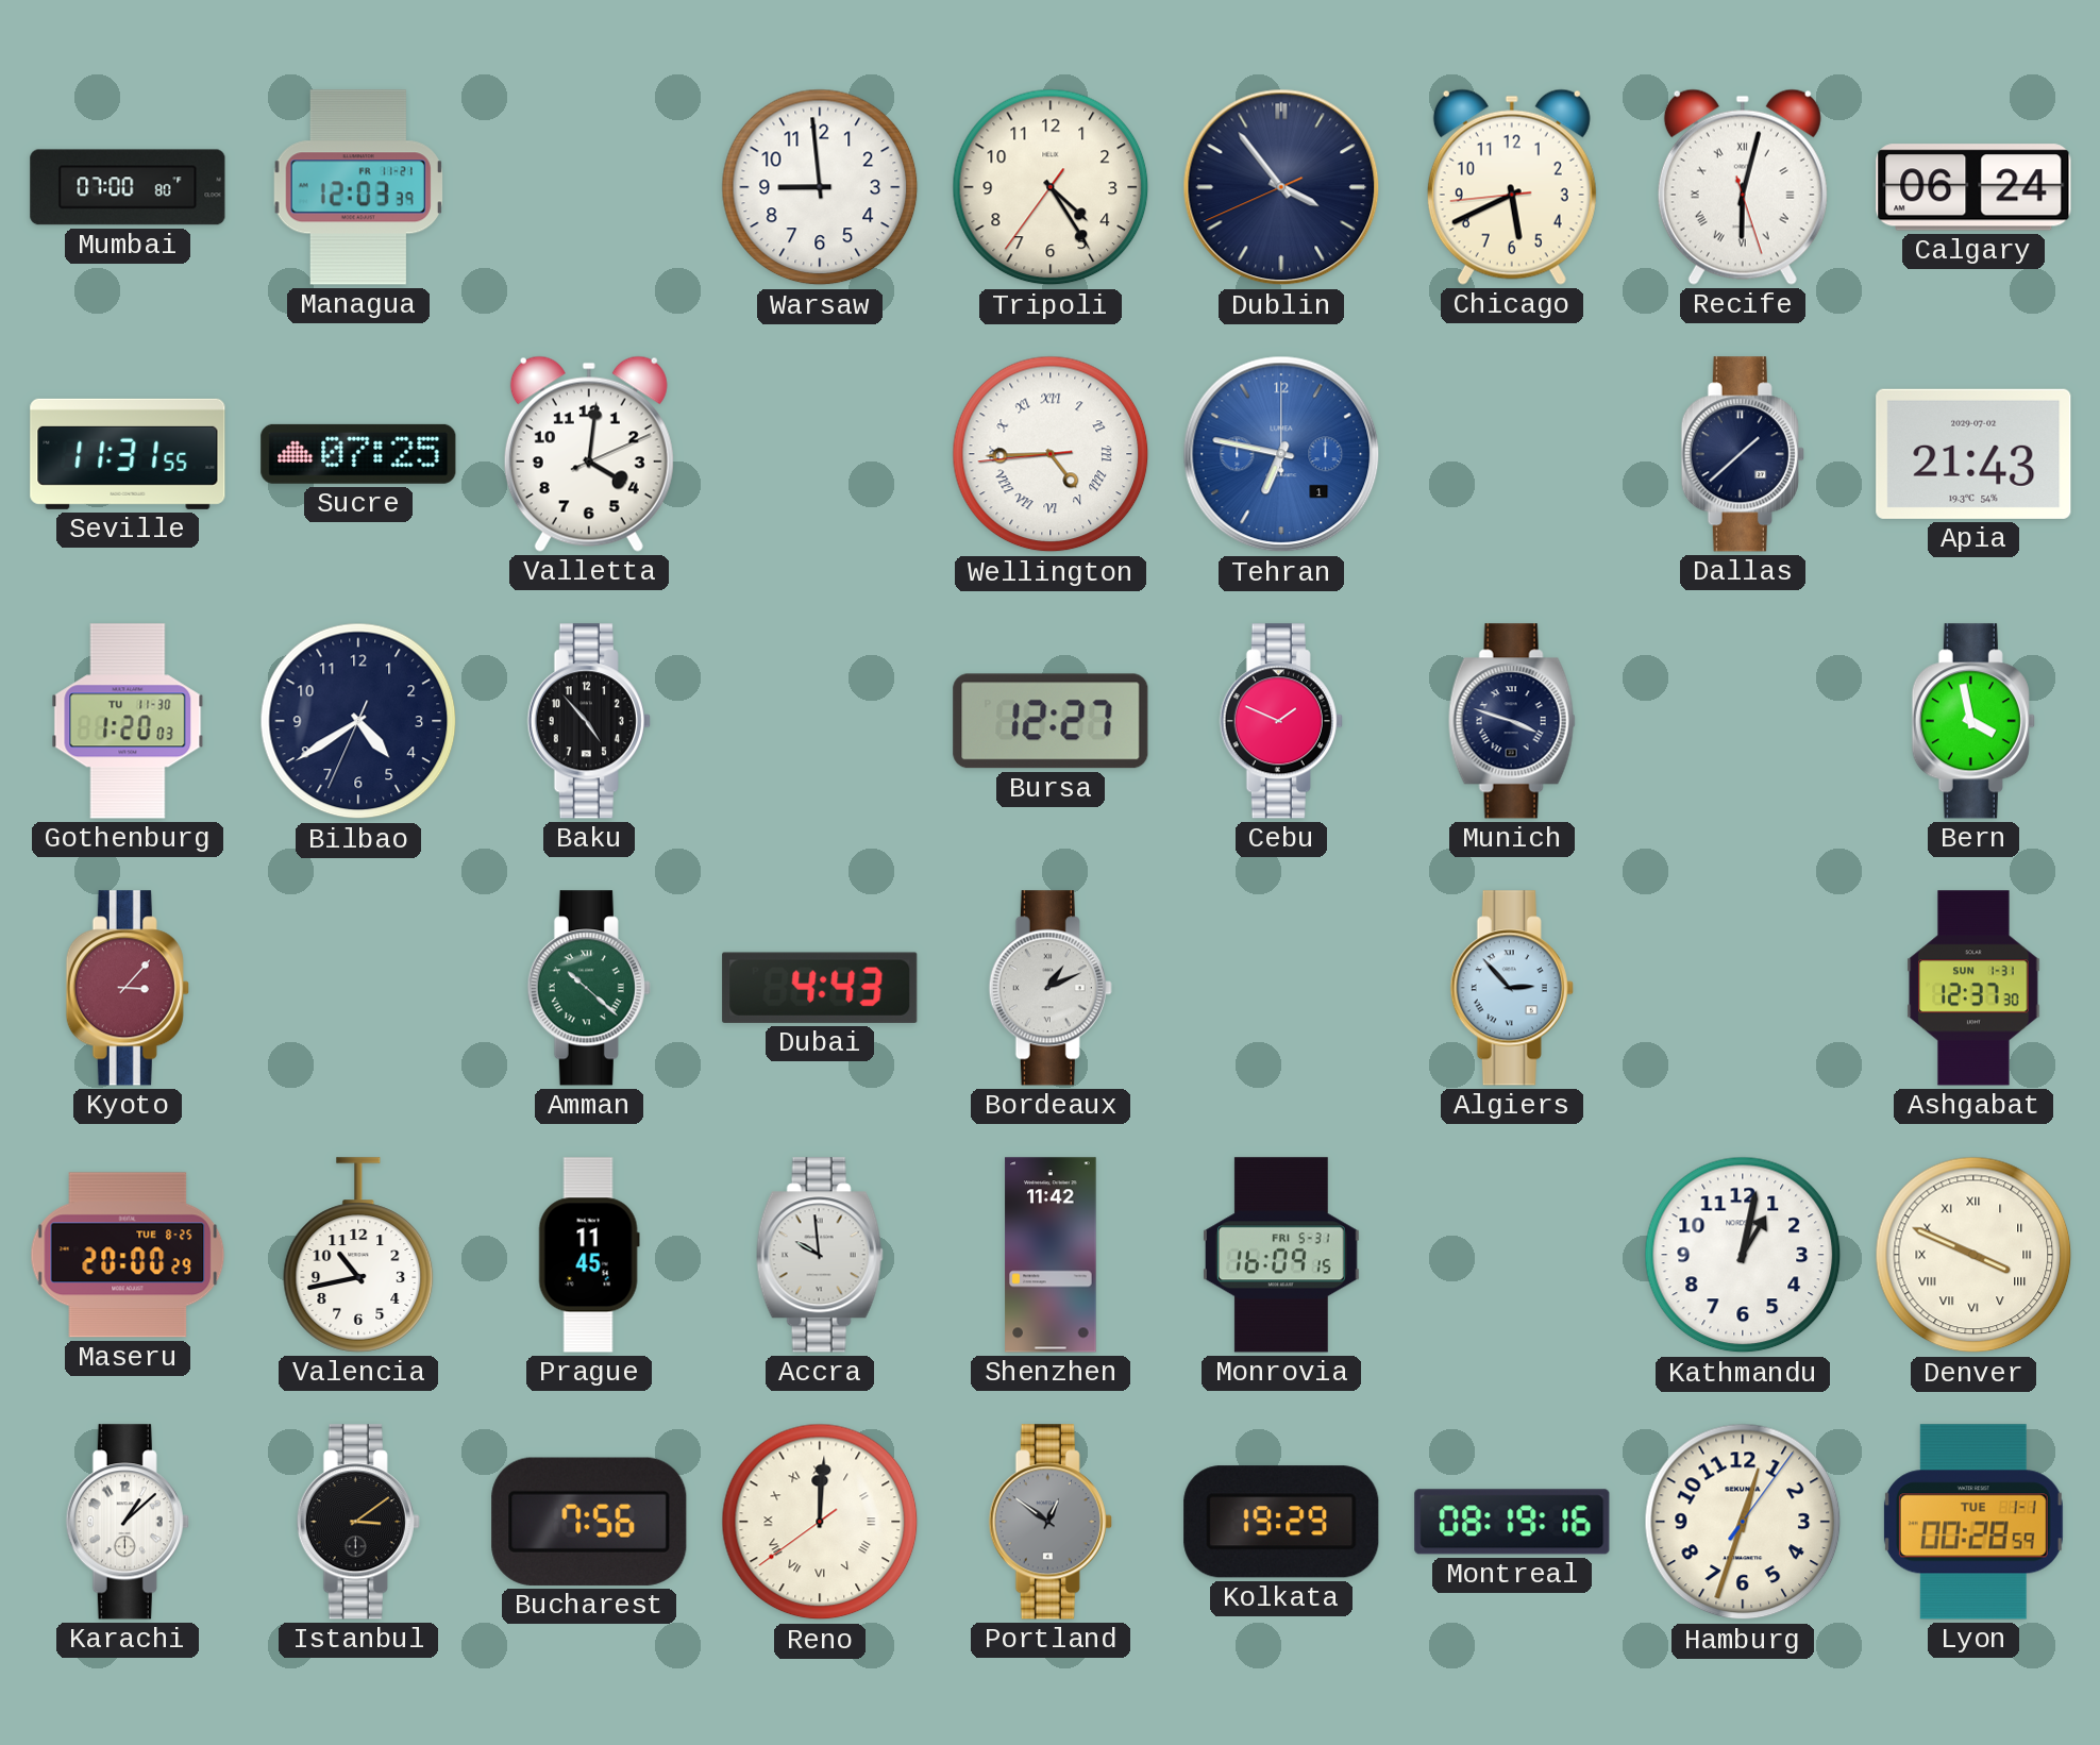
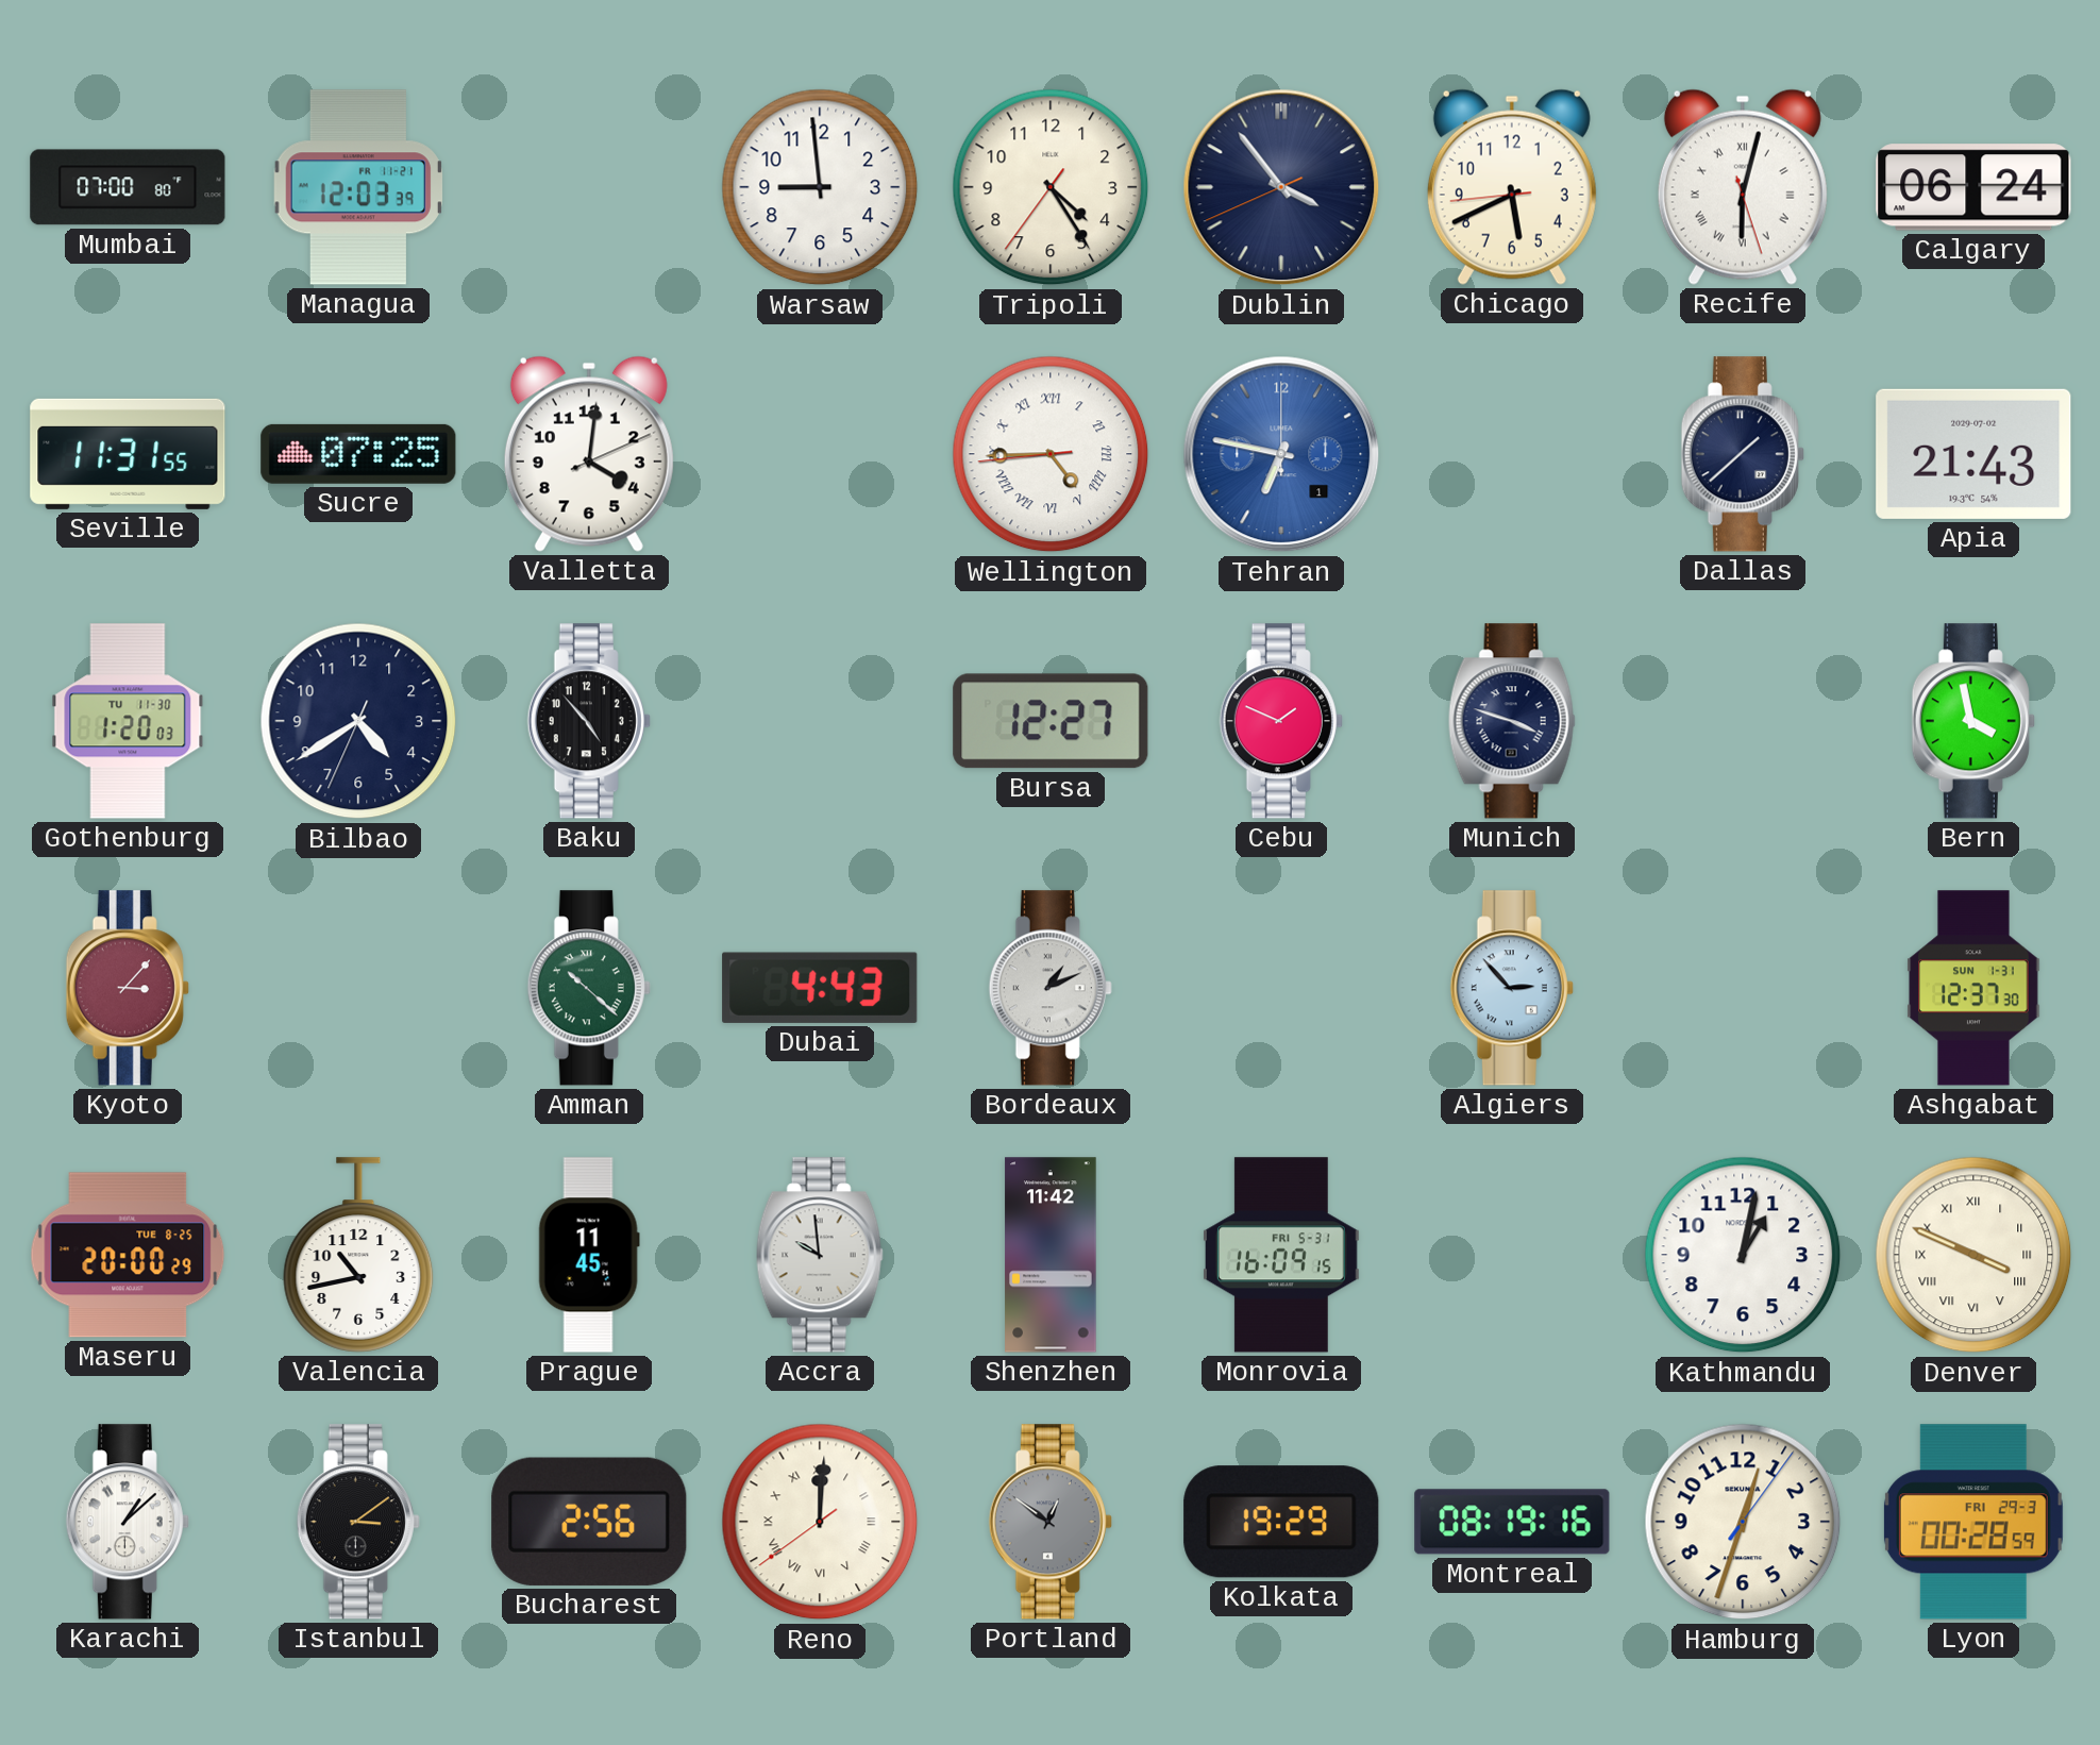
Bucharest: 7:56 -> 2:56 (589, 1522)
Lyon date: TUE 1-1 -> FRI 29-3 (1973, 1522)
